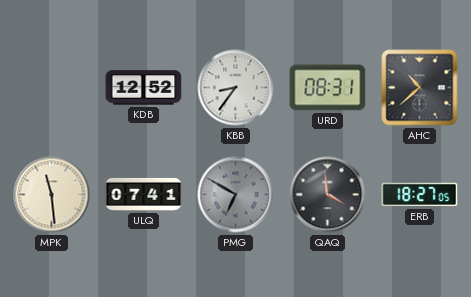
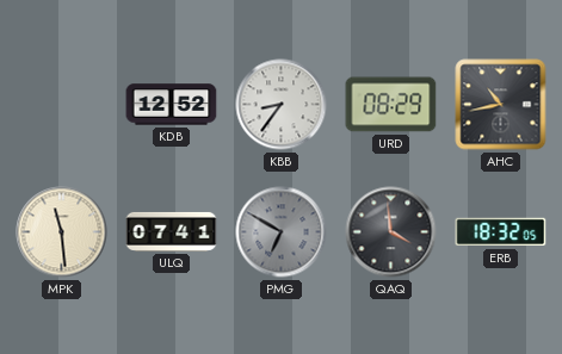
URD: 08:31 -> 08:29 (391, 105)
AHC: 10:38 -> 10:43 (501, 105)
ERB: 18:27 -> 18:32 (501, 232)
